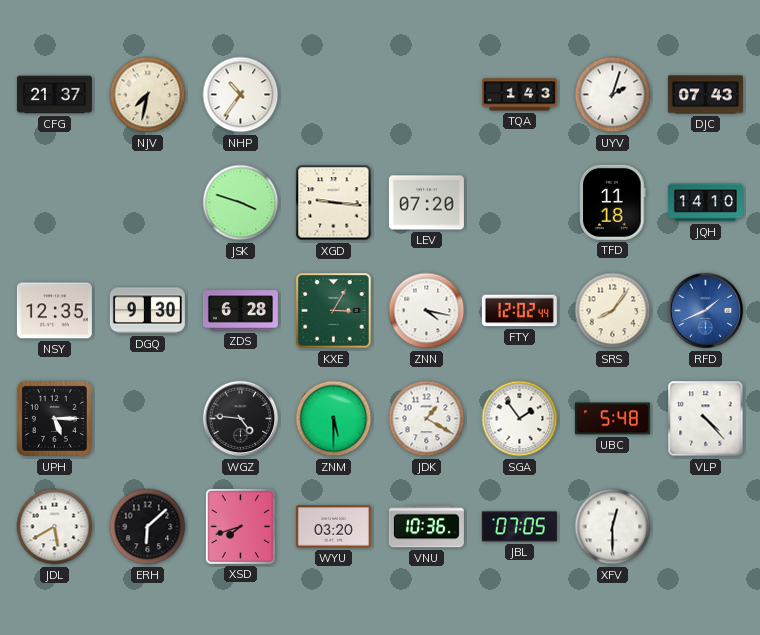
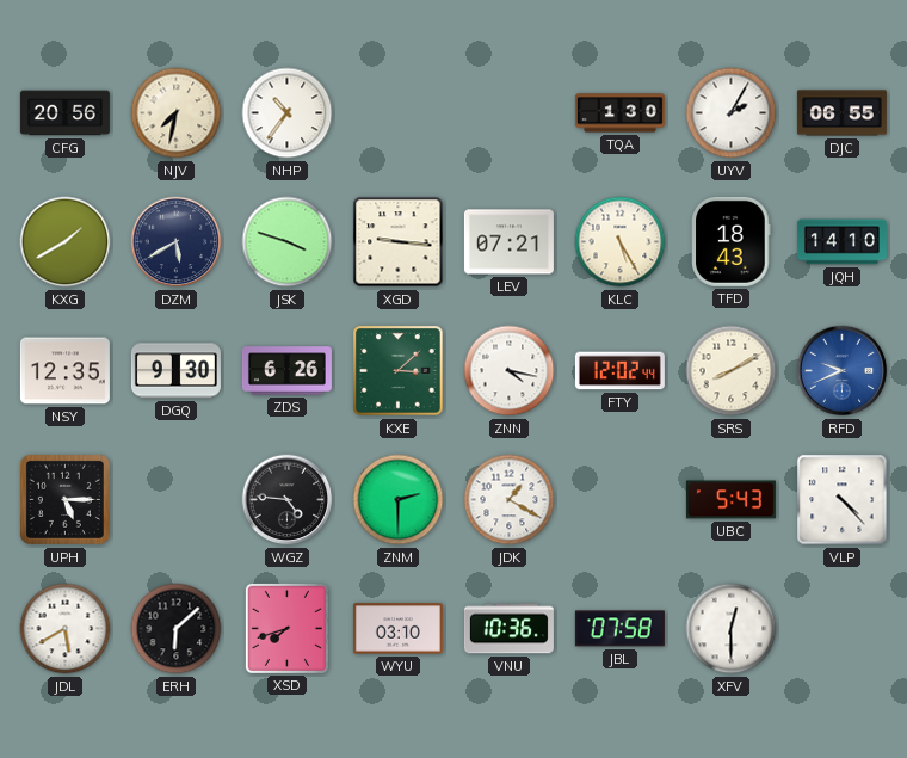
CFG: 21:37 -> 20:56 (64, 113)
TQA: 1:43 -> 1:30 (619, 113)
UYV: 2:03 -> 2:05 (732, 113)
DJC: 07:43 -> 06:55 (841, 113)
KXG: none -> 1:40 (66, 242)
DZM: none -> 5:40 (177, 242)
LEV: 07:20 -> 07:21 (508, 242)
KLC: none -> 5:25 (621, 242)
TFD: 11:18 -> 18:43 (732, 241)
ZDS: 6:28 -> 6:26 (286, 371)
KXE: 3:05 -> 3:08 (399, 371)
SRS: 8:06 -> 8:10 (732, 371)
RFD: 1:41 -> 9:41 (843, 371)
ZNM: 5:30 -> 2:30 (399, 500)
SGA: 1:54 -> none (520, 419)
UBC: 5:48 -> 5:43 (730, 500)
WYU: 03:20 -> 03:10 (397, 629)
JBL: 07:05 -> 07:58 (619, 629)
